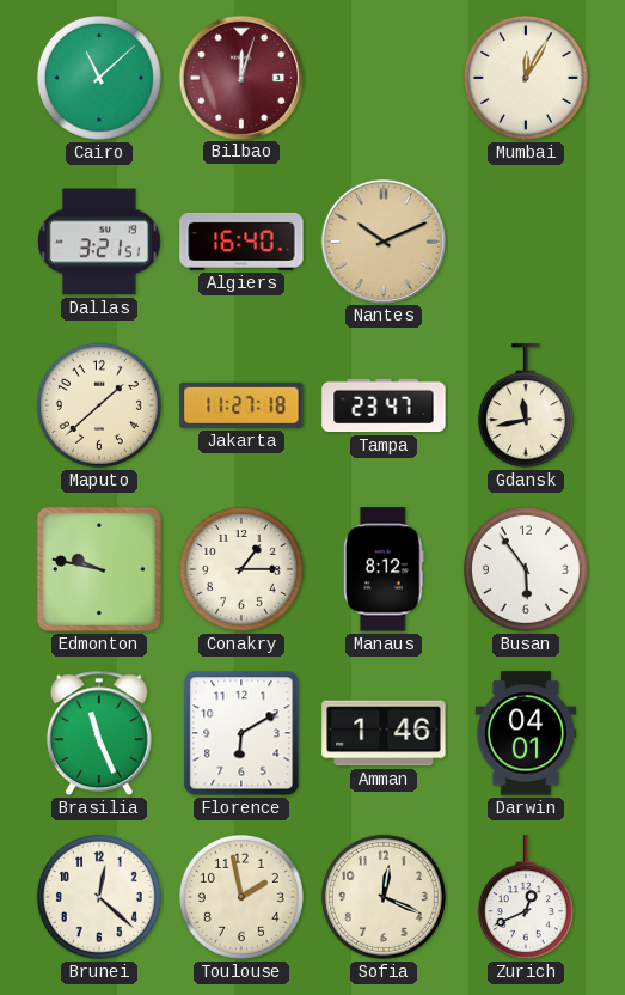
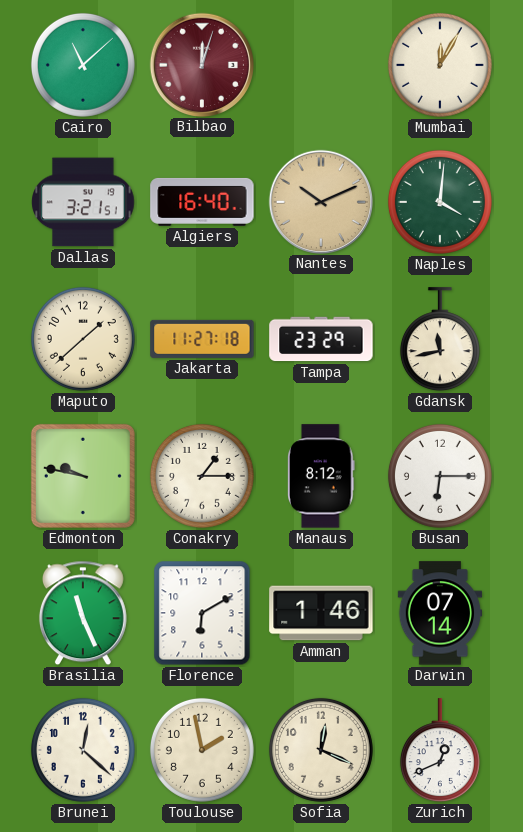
Naples: none -> 4:01 (440, 202)
Tampa: 23:47 -> 23:29 (321, 339)
Busan: 5:54 -> 6:15 (440, 476)
Darwin: 04:01 -> 07:14 (440, 613)
